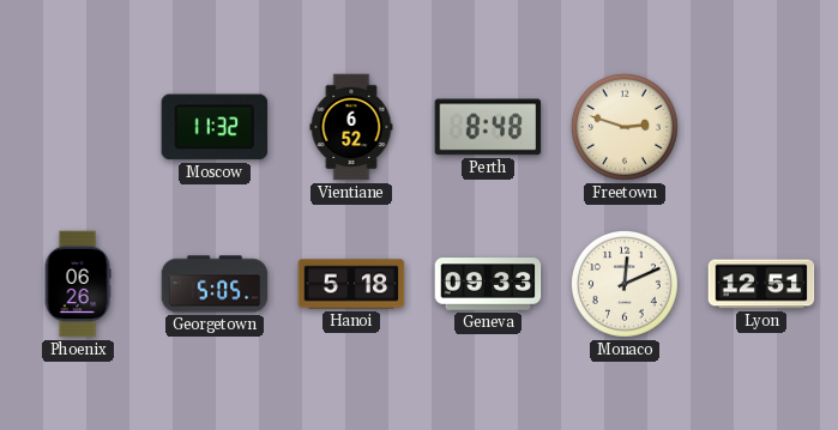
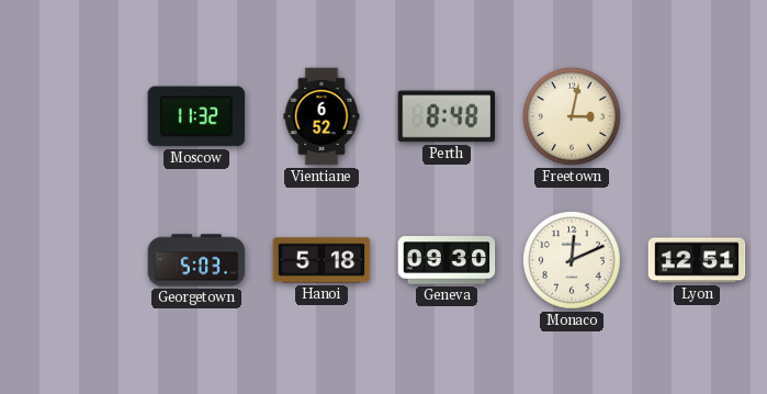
Freetown: 2:48 -> 3:02 (572, 116)
Phoenix: 06:26 -> none (78, 284)
Georgetown: 5:05 -> 5:03 (196, 260)
Geneva: 09:33 -> 09:30 (447, 260)
